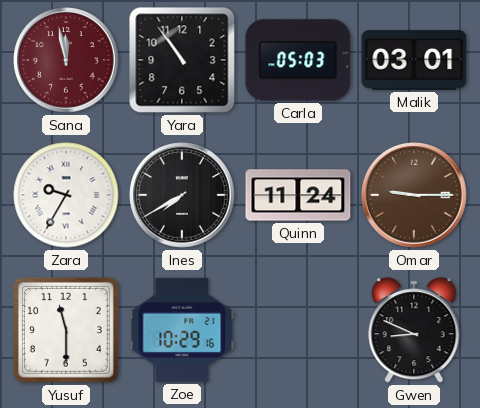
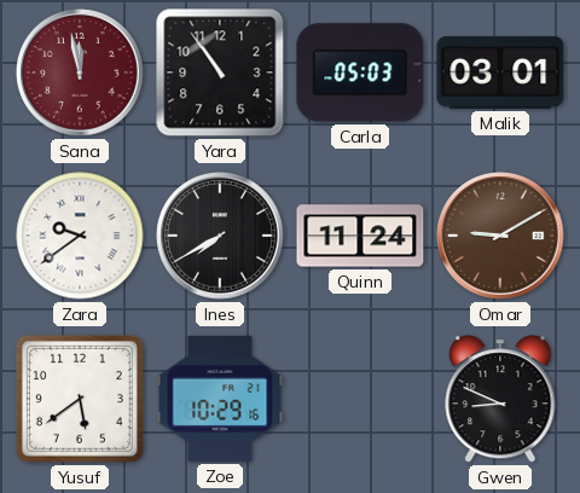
Zara: 9:35 -> 9:39 (80, 236)
Omar: 9:15 -> 9:10 (500, 236)
Yusuf: 11:30 -> 5:39 (80, 399)
